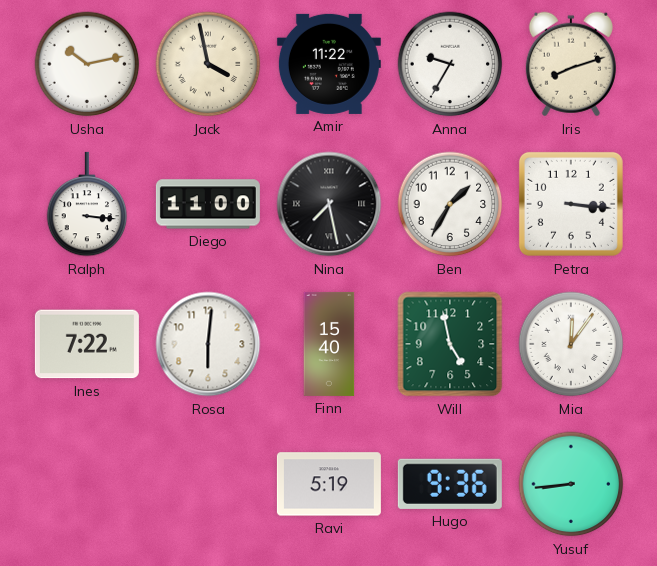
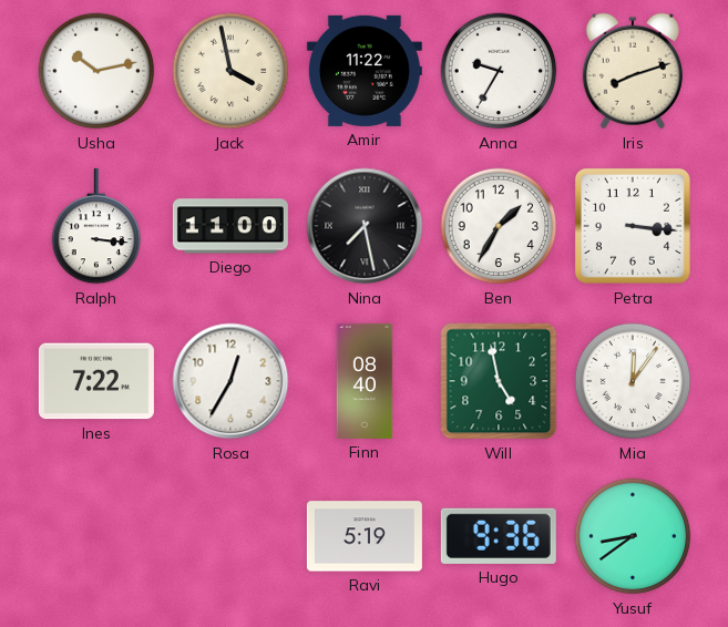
Rosa: 6:01 -> 12:35 (230, 381)
Finn: 15:40 -> 08:40 (365, 381)
Yusuf: 8:44 -> 8:39 (633, 536)
